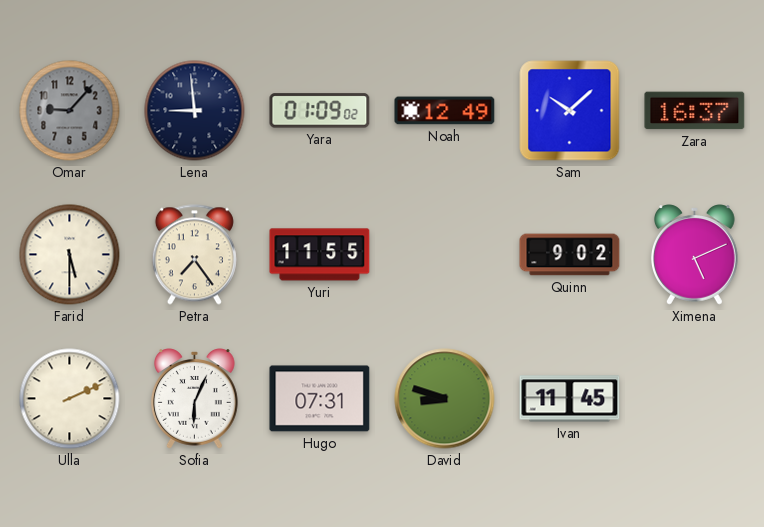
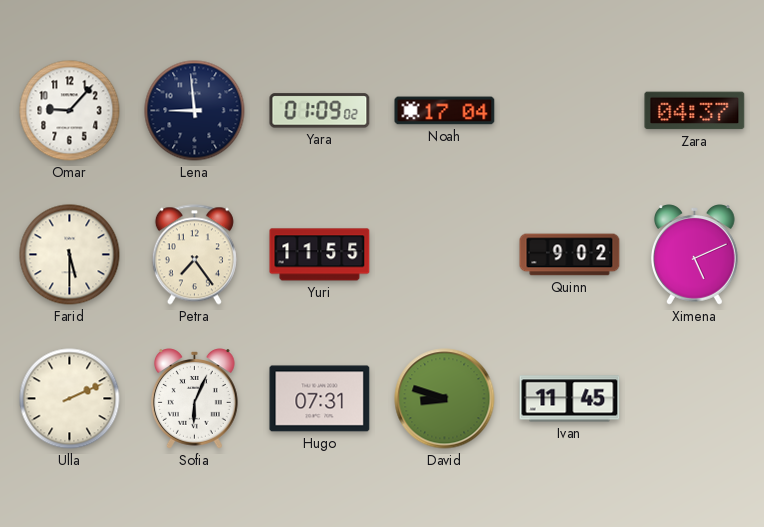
Omar dial: grey -> white (70, 111)
Noah: 12:49 -> 17:04 (445, 111)
Sam: 10:08 -> none (570, 111)
Zara: 16:37 -> 04:37 (695, 111)
